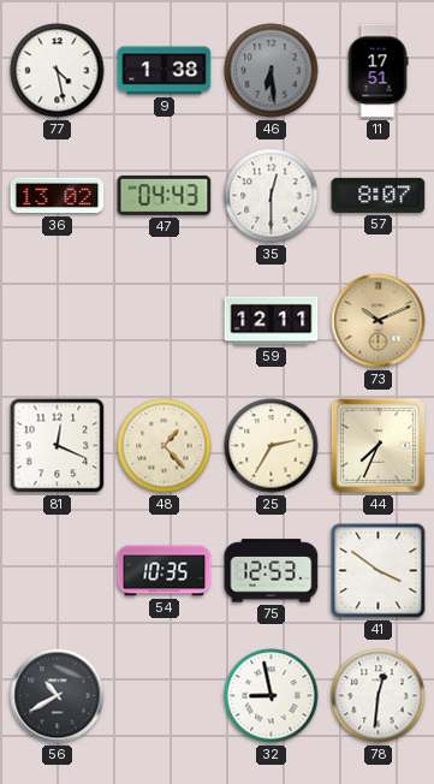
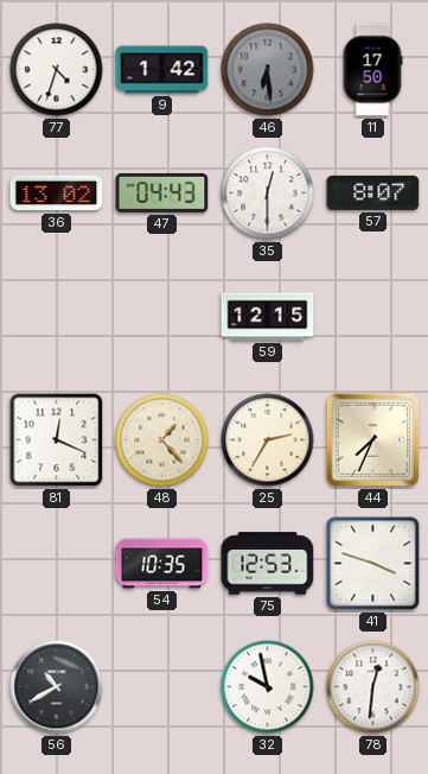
77: 4:28 -> 4:33 (57, 70)
9: 1:38 -> 1:42 (162, 70)
11: 17:51 -> 17:50 (372, 70)
59: 12:11 -> 12:15 (268, 317)
73: 10:11 -> none (379, 321)
41: 3:51 -> 3:48 (373, 564)
32: 8:58 -> 9:58 (268, 687)
